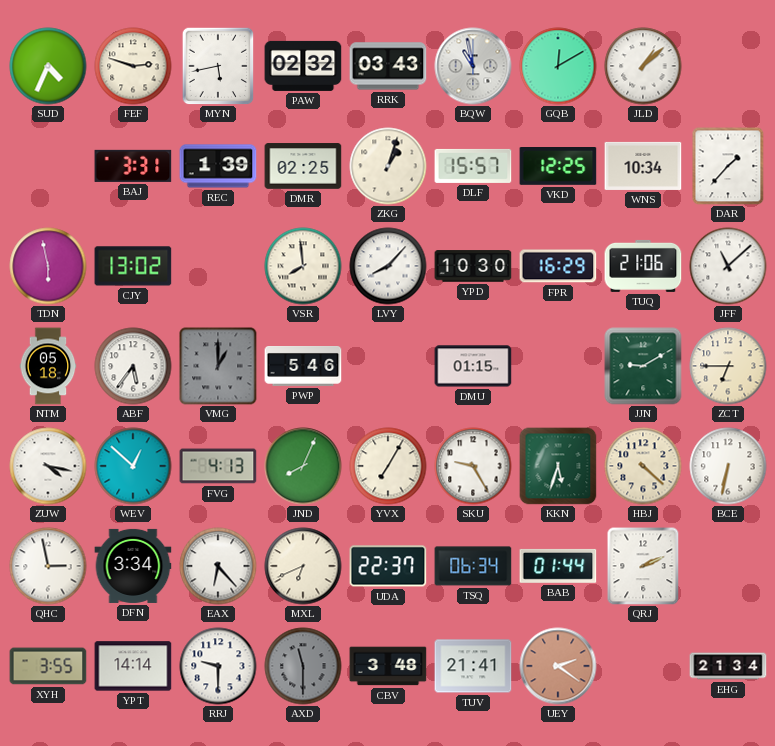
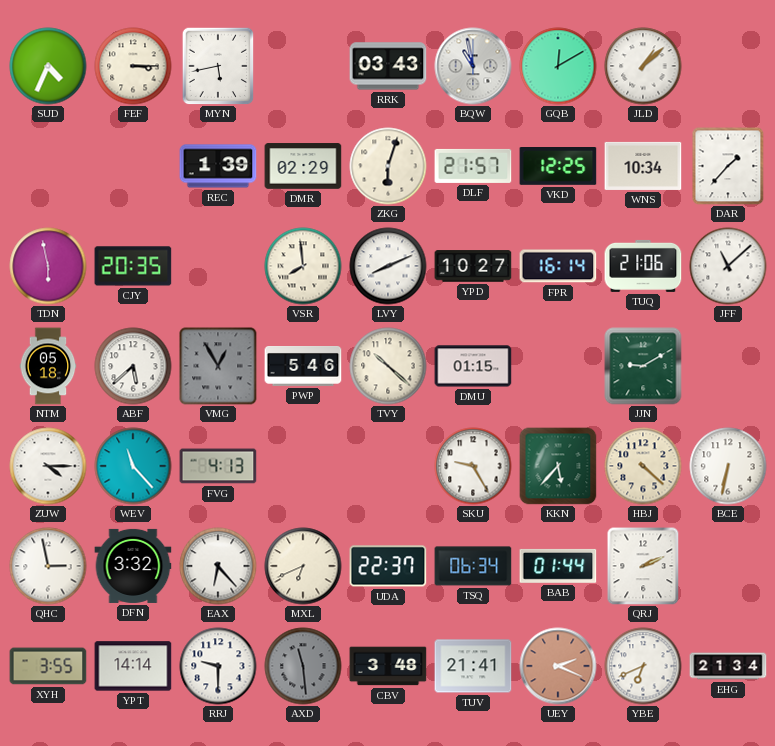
FEF: 2:48 -> 3:15 (133, 66)
PAW: 02:32 -> none (303, 66)
BAJ: 3:31 -> none (133, 166)
DMR: 02:25 -> 02:29 (303, 166)
ZKG: 1:03 -> 6:03 (388, 166)
DLF: 15:57 -> 21:57 (473, 166)
CJY: 13:02 -> 20:35 (133, 266)
LVY: 8:07 -> 8:11 (388, 266)
YPD: 10:30 -> 10:27 (473, 266)
FPR: 16:29 -> 16:14 (558, 266)
ABF: 5:36 -> 5:38 (133, 366)
VMG: 1:00 -> 12:55 (218, 366)
TVY: none -> 10:22 (388, 366)
ZCT: 6:45 -> none (728, 366)
ZUW: 4:17 -> 4:15 (48, 466)
WEV: 12:52 -> 11:23 (133, 466)
JND: 8:04 -> none (303, 466)
YVX: 7:05 -> none (388, 466)
KKN: 5:33 -> 5:37 (558, 466)
DFN: 3:34 -> 3:32 (133, 566)
AXD: 11:30 -> 11:29 (303, 666)
UEY: 2:21 -> 2:19 (558, 666)
YBE: none -> 6:41 (643, 666)
